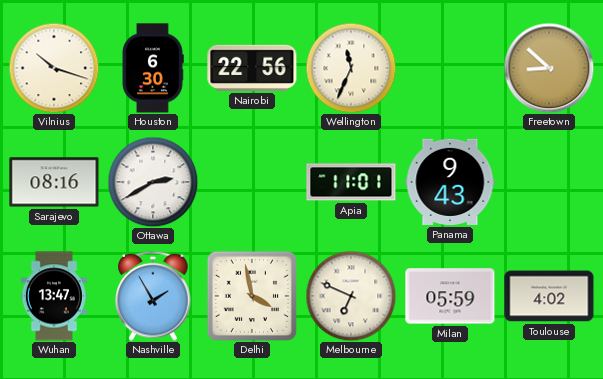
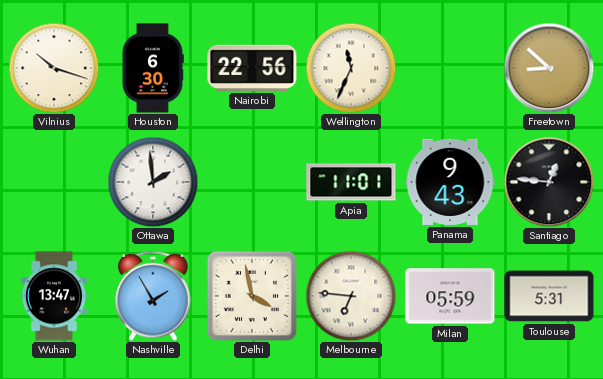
Sarajevo: 08:16 -> none (54, 182)
Ottawa: 2:40 -> 1:59 (153, 182)
Santiago: none -> 12:46 (549, 182)
Melbourne: 6:49 -> 6:46 (351, 296)
Toulouse: 4:02 -> 5:31 (549, 296)
